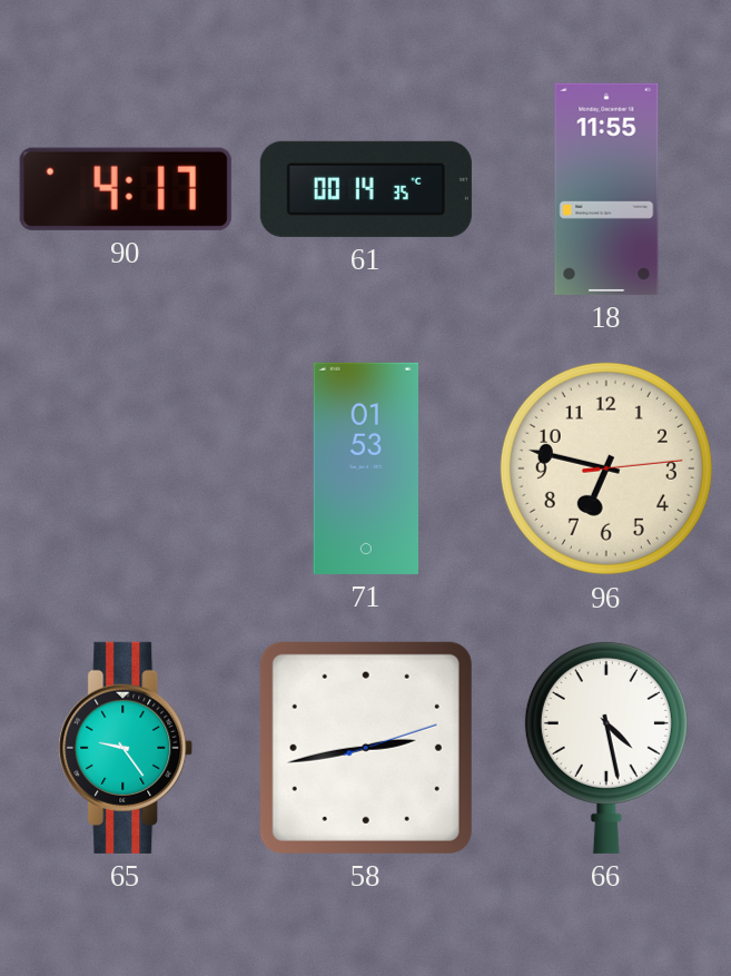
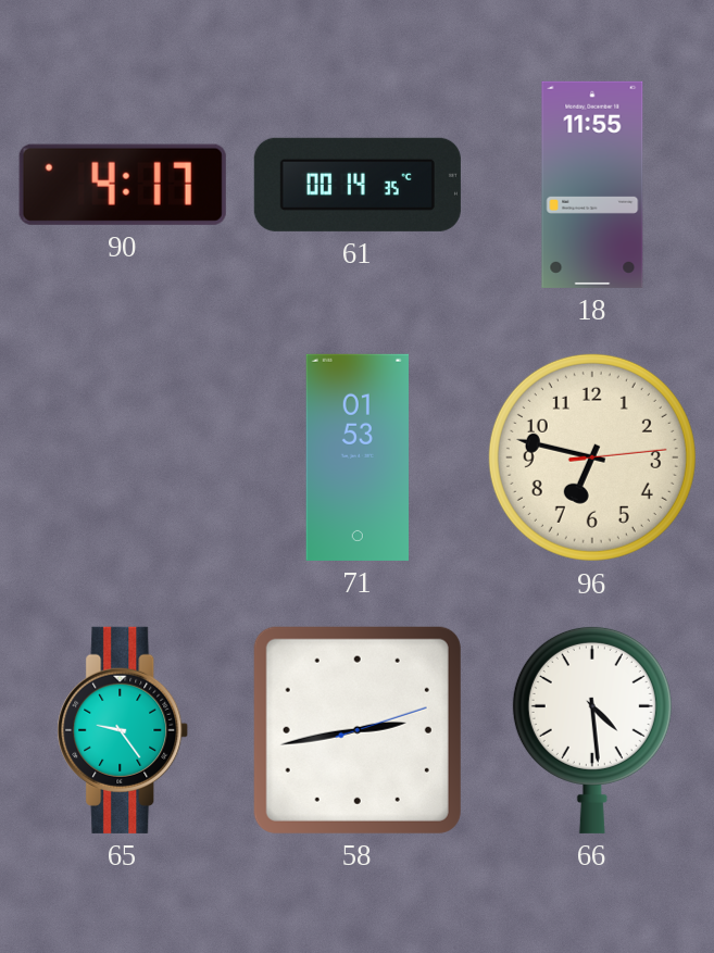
66: 4:28 -> 4:29 (592, 729)
